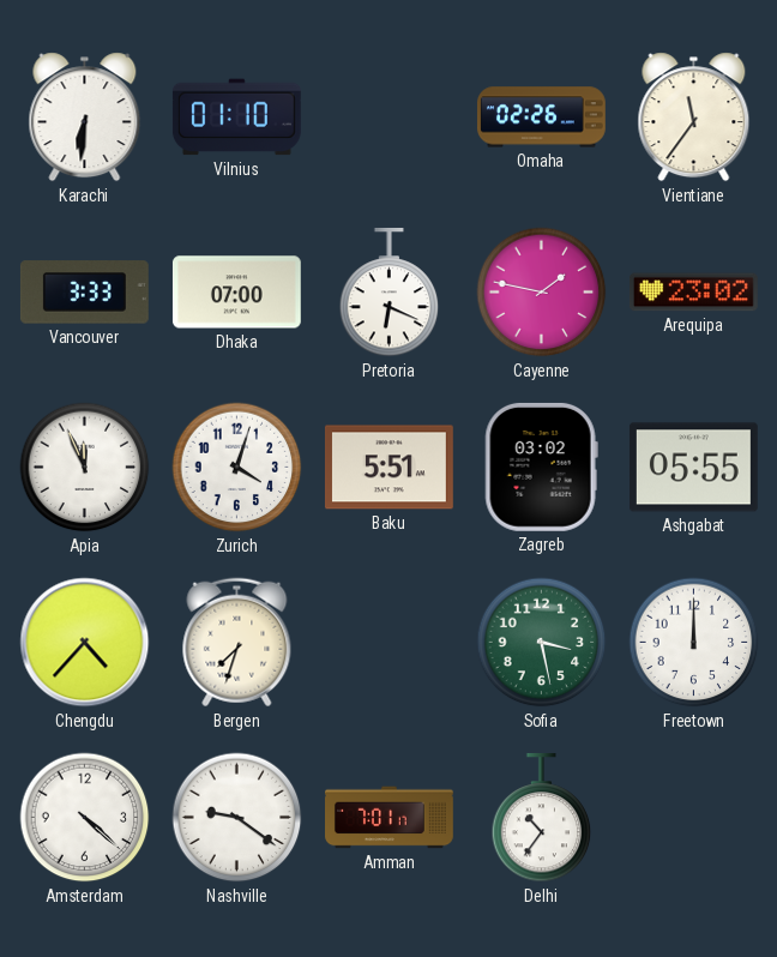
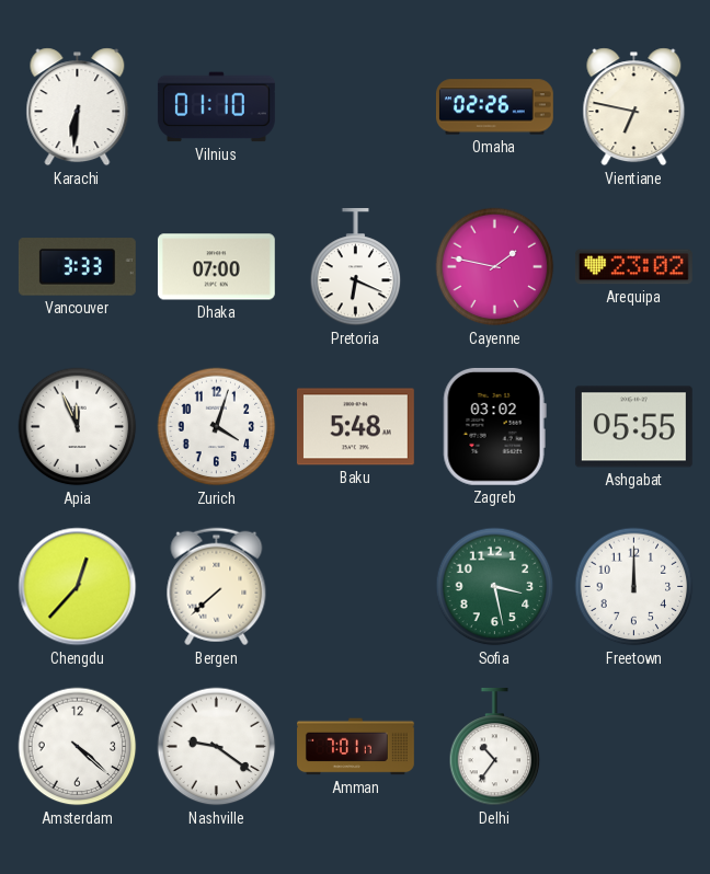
Vientiane: 11:36 -> 6:47 (634, 107)
Baku: 5:51 -> 5:48 (355, 427)
Chengdu: 4:37 -> 12:37 (78, 587)
Bergen: 7:33 -> 7:38 (217, 587)
